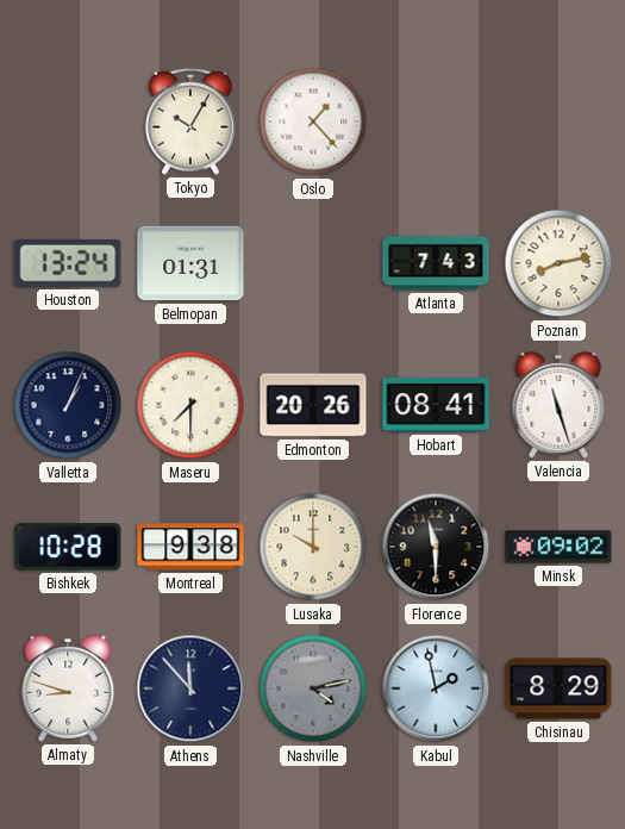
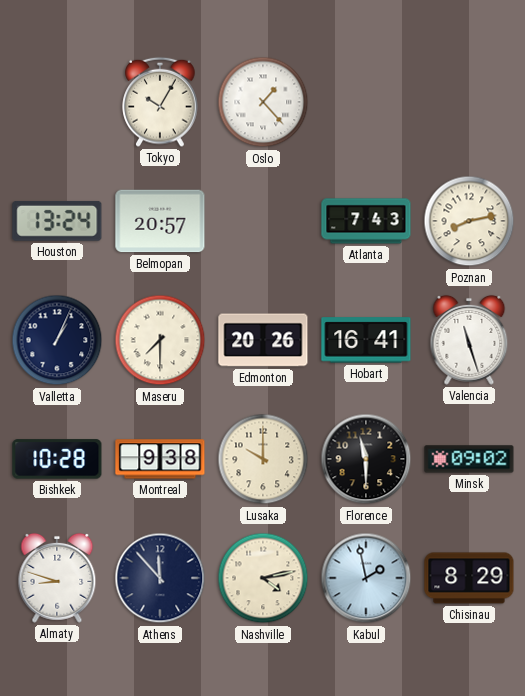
Belmopan: 01:31 -> 20:57 (160, 221)
Hobart: 08:41 -> 16:41 (366, 340)
Nashville dial: grey -> cream (263, 578)
